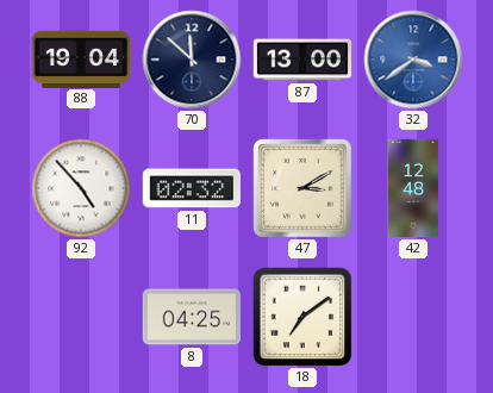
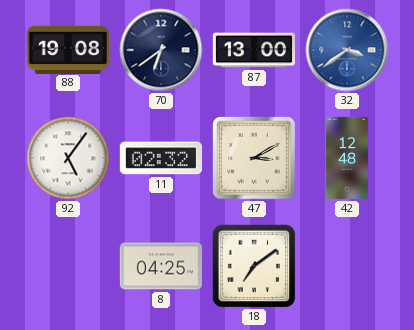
88: 19:04 -> 19:08 (67, 49)
70: 11:52 -> 6:39 (161, 50)
92: 4:53 -> 5:06 (68, 158)
